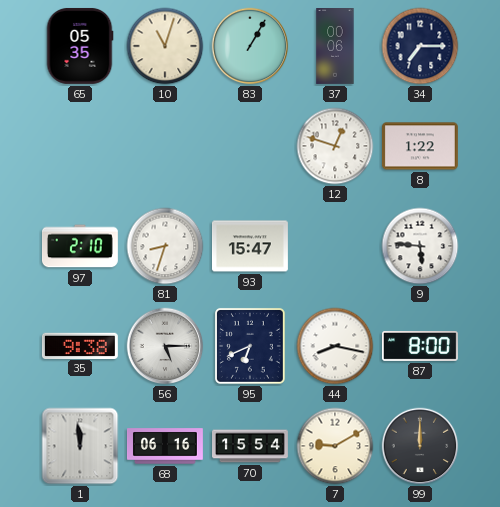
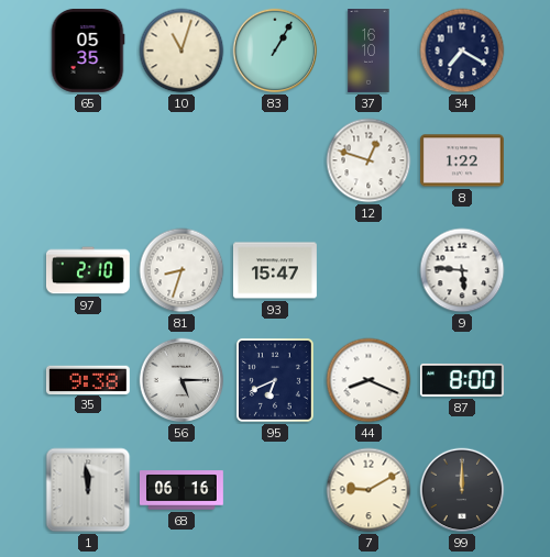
37: 00:06 -> 16:10 (369, 52)
34: 7:15 -> 7:20 (462, 51)
44: 8:17 -> 8:19 (369, 380)
70: 15:54 -> none (251, 446)
